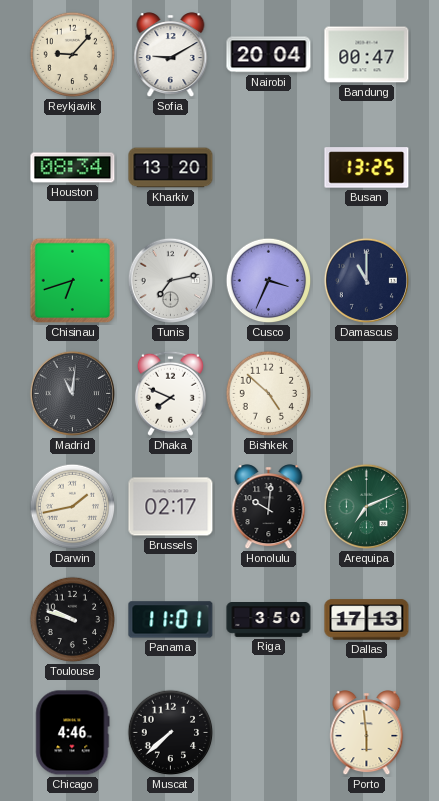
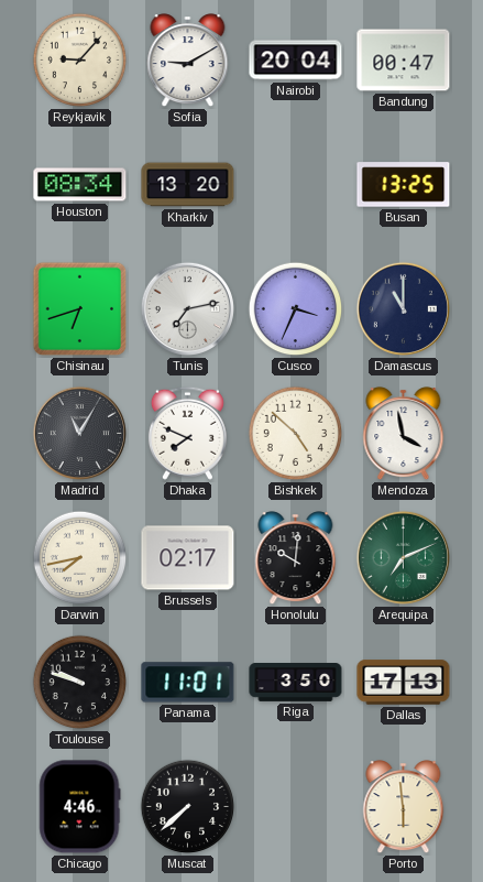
Madrid: 11:01 -> 11:05 (79, 433)
Mendoza: none -> 3:58 (404, 434)
Darwin: 1:43 -> 7:43 (80, 558)
